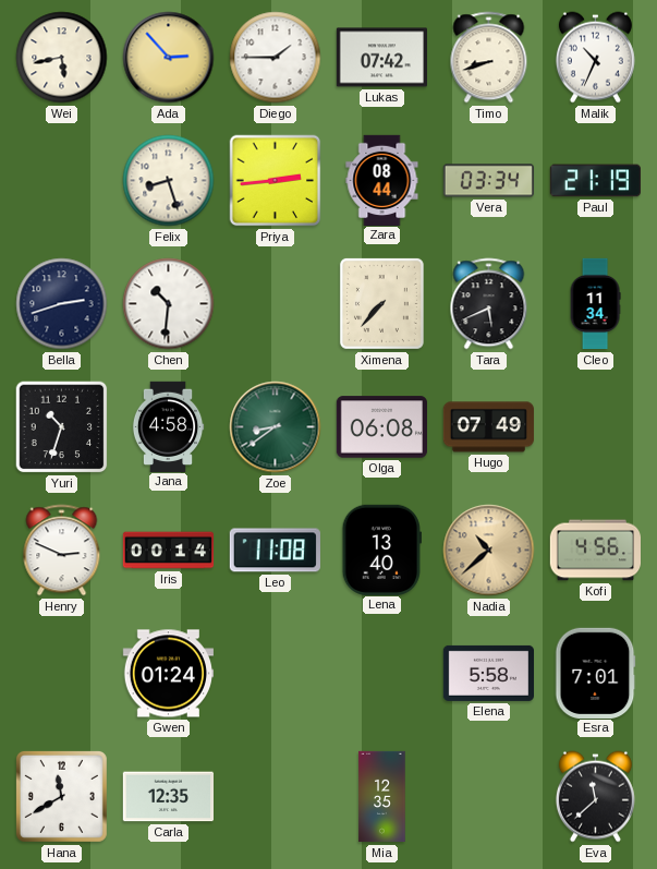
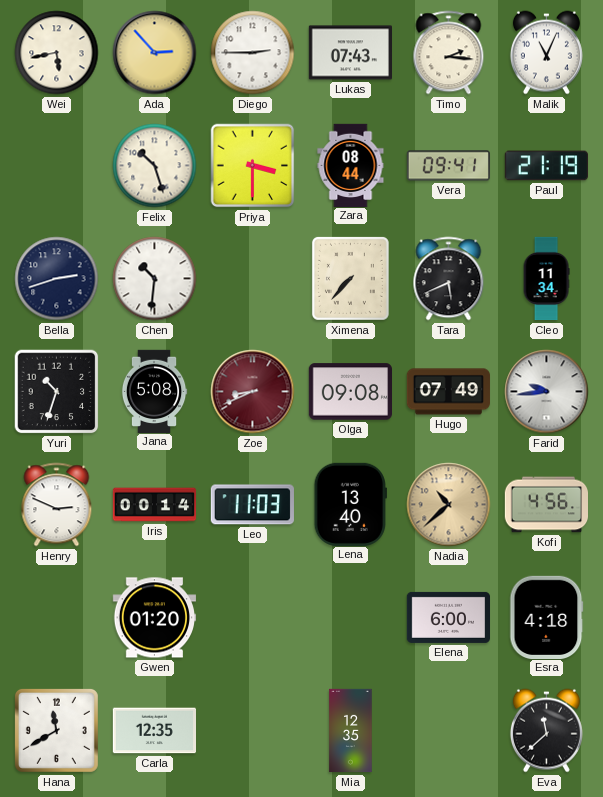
Diego: 1:45 -> 2:45 (253, 53)
Lukas: 07:42 -> 07:43 (350, 53)
Timo: 8:42 -> 2:16 (449, 53)
Malik: 10:34 -> 11:04 (546, 53)
Felix: 8:27 -> 10:27 (155, 166)
Priya: 2:44 -> 3:30 (253, 166)
Vera: 03:34 -> 09:41 (448, 166)
Jana: 4:58 -> 5:08 (154, 391)
Zoe: 8:39 -> 8:41 (253, 392)
Zoe dial: green -> burgundy (253, 392)
Olga: 06:08 -> 09:08 (350, 392)
Farid: none -> 9:44 (547, 392)
Leo: 11:08 -> 11:03 (252, 505)
Gwen: 01:24 -> 01:20 (154, 618)
Elena: 5:58 -> 6:00 (448, 617)
Esra: 7:01 -> 4:18 (547, 617)
